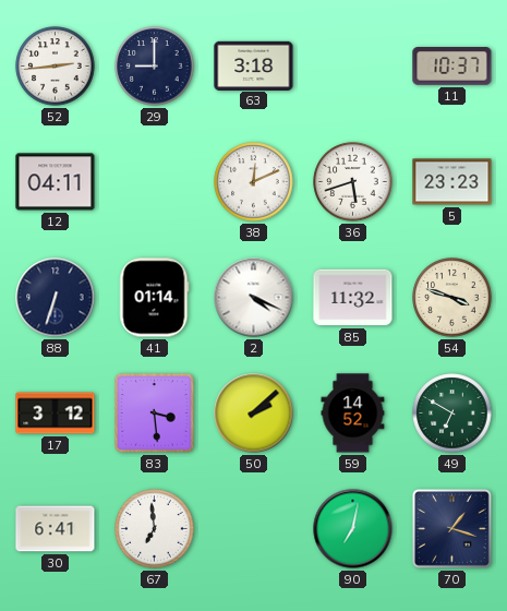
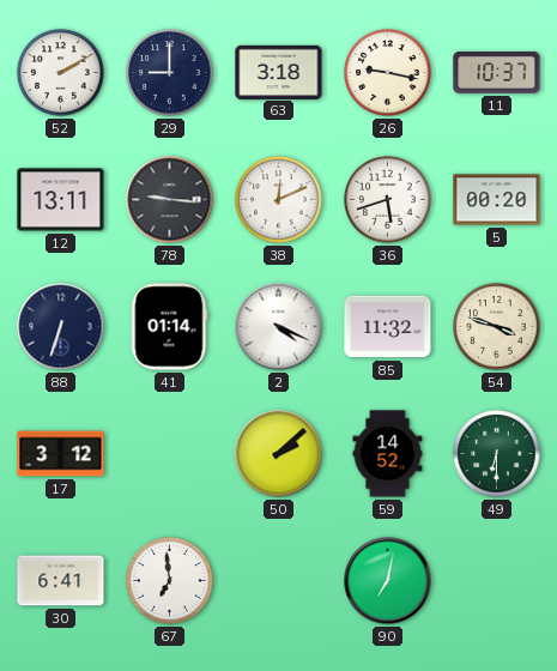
52: 2:44 -> 2:10 (61, 73)
26: none -> 9:17 (388, 73)
12: 04:11 -> 13:11 (61, 200)
78: none -> 9:16 (170, 200)
5: 23:23 -> 00:20 (497, 200)
83: 3:29 -> none (155, 414)
49: 6:50 -> 6:30 (497, 454)
70: 1:18 -> none (452, 529)
